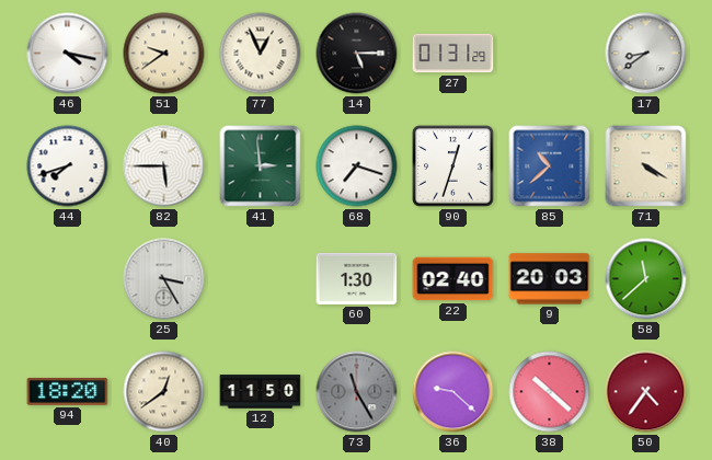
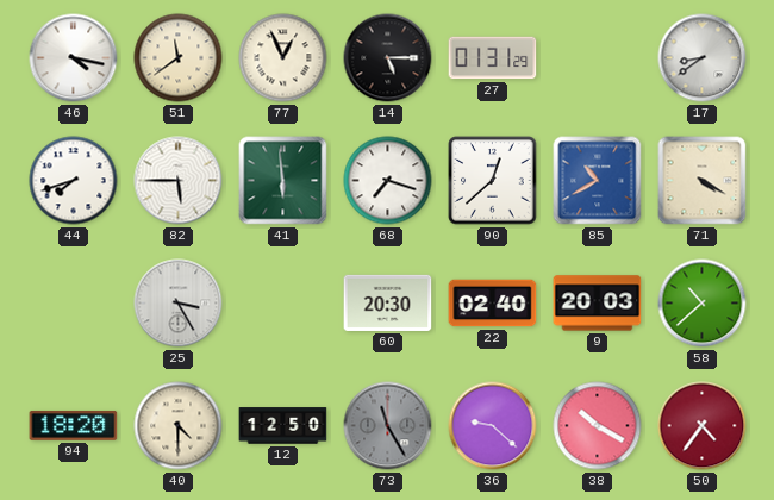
51: 9:39 -> 11:39 (179, 58)
41: 2:59 -> 5:59 (283, 181)
90: 12:33 -> 12:38 (493, 181)
85: 10:38 -> 10:40 (598, 181)
60: 1:30 -> 20:30 (388, 302)
58: 11:38 -> 10:38 (703, 304)
40: 12:39 -> 4:30 (179, 426)
12: 11:50 -> 12:50 (283, 426)
38: 10:22 -> 10:20 (598, 426)
